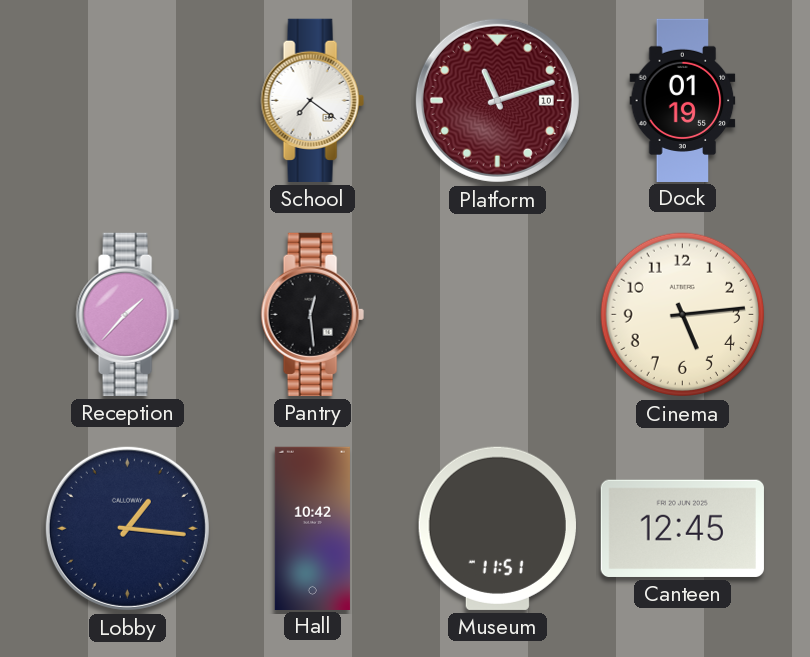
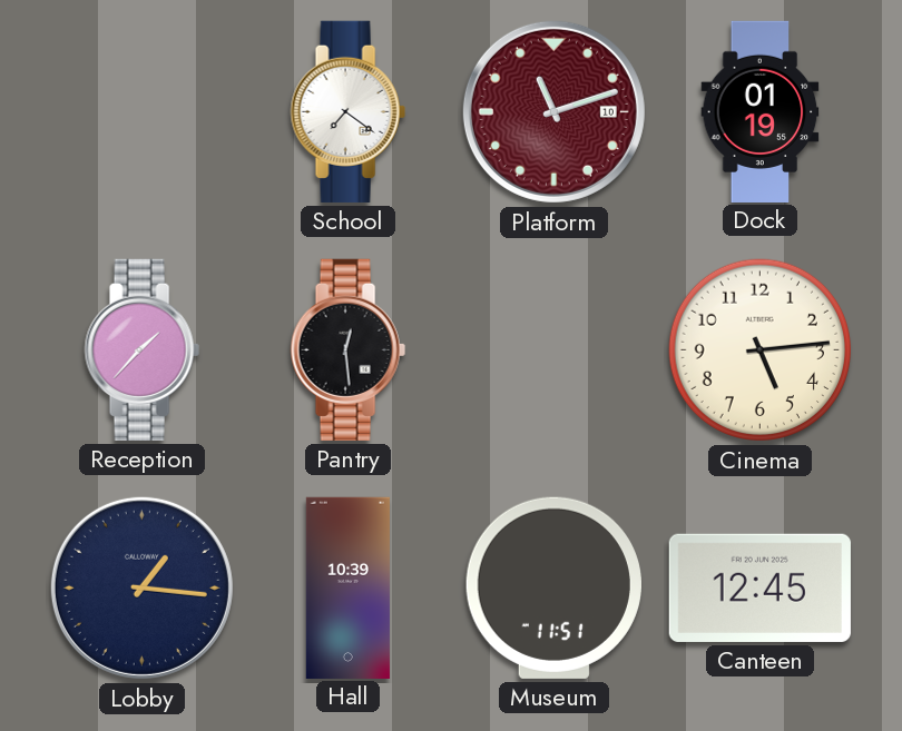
Hall: 10:42 -> 10:39 (347, 587)
